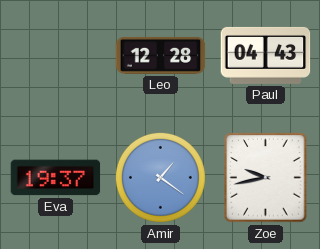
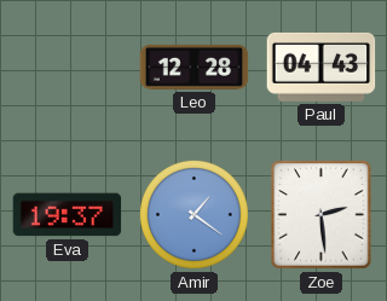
Zoe: 9:43 -> 2:29 (322, 215)
